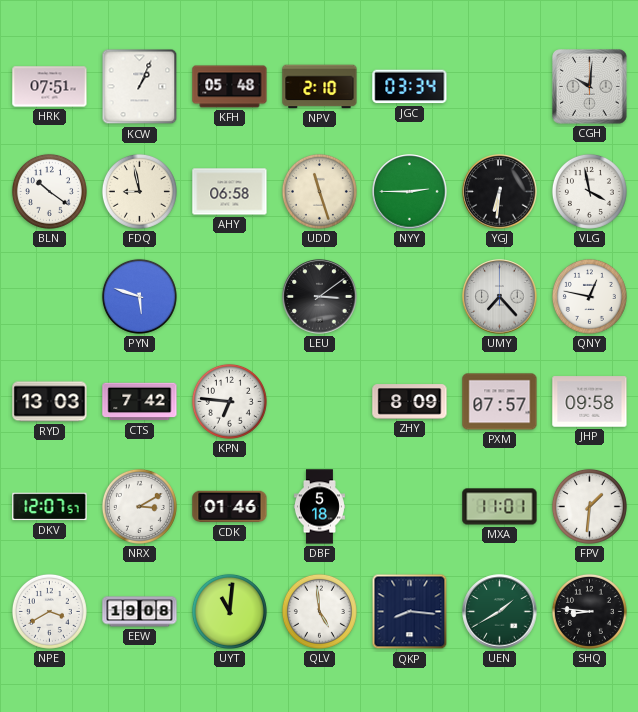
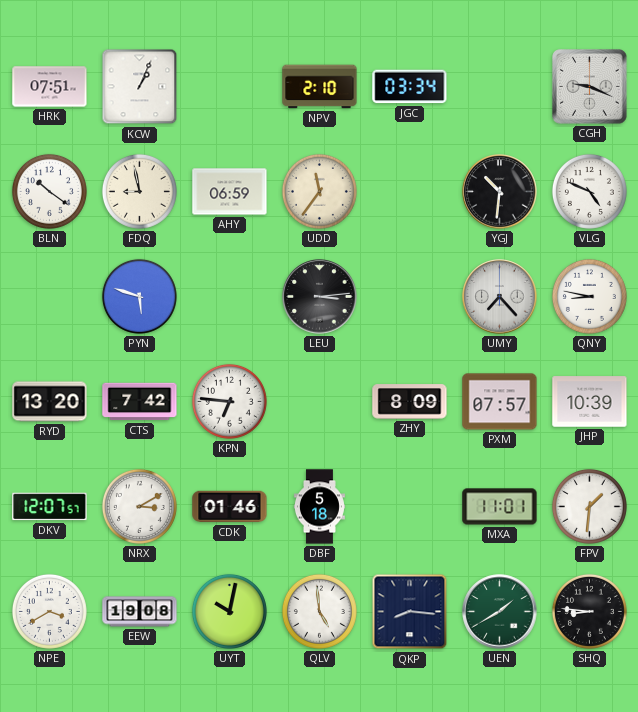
KFH: 05:48 -> none (230, 87)
CGH: 10:01 -> 9:19 (590, 87)
AHY: 06:58 -> 06:59 (230, 192)
UDD: 11:27 -> 11:36 (319, 191)
NYY: 2:45 -> none (410, 192)
YGJ: 6:31 -> 10:31 (500, 192)
VLG: 3:58 -> 4:49 (589, 191)
LEU: 3:09 -> 3:14 (320, 297)
QNY: 12:47 -> 8:47 (589, 296)
RYD: 13:03 -> 13:20 (50, 402)
JHP: 09:58 -> 10:39 (590, 402)
UYT: 11:01 -> 10:02 (229, 611)
